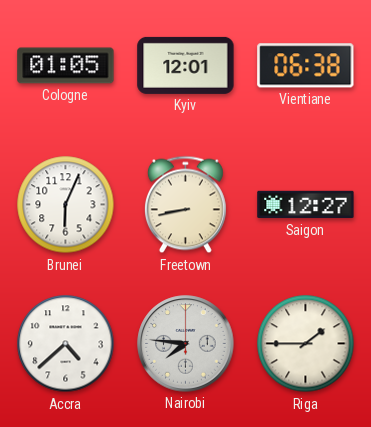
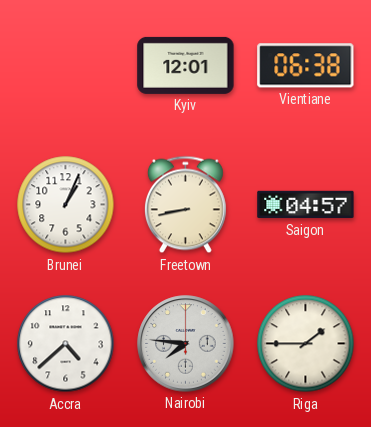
Cologne: 01:05 -> none (66, 66)
Brunei: 6:04 -> 1:04 (66, 205)
Saigon: 12:27 -> 04:57 (306, 205)
